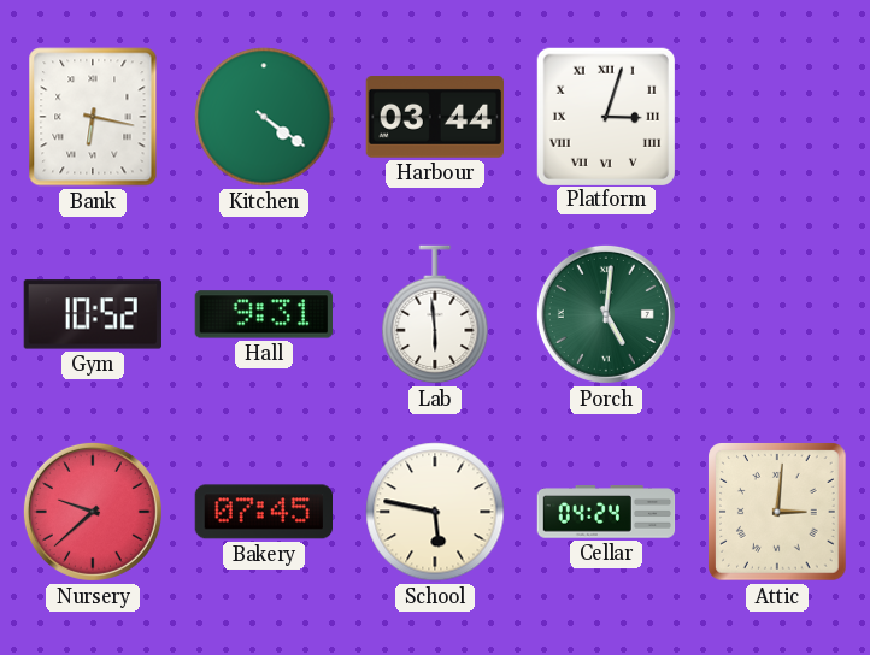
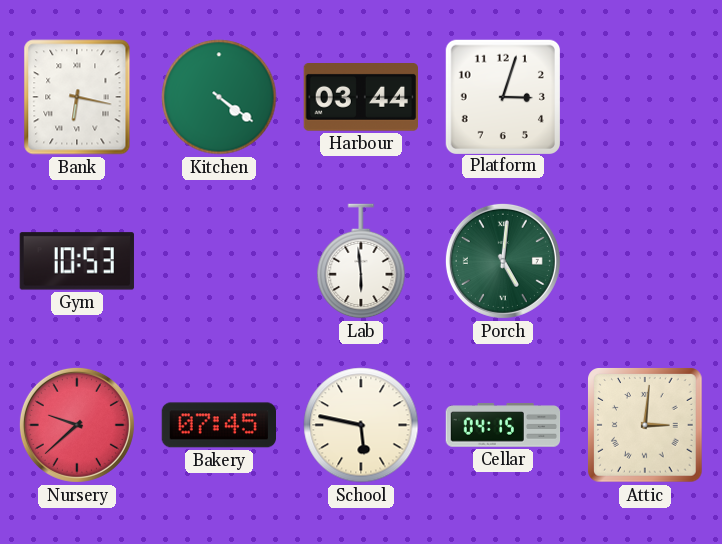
Platform numerals: Roman -> Arabic (502, 96)
Gym: 10:52 -> 10:53 (77, 261)
Hall: 9:31 -> none (263, 314)
Cellar: 04:24 -> 04:15 (503, 425)
